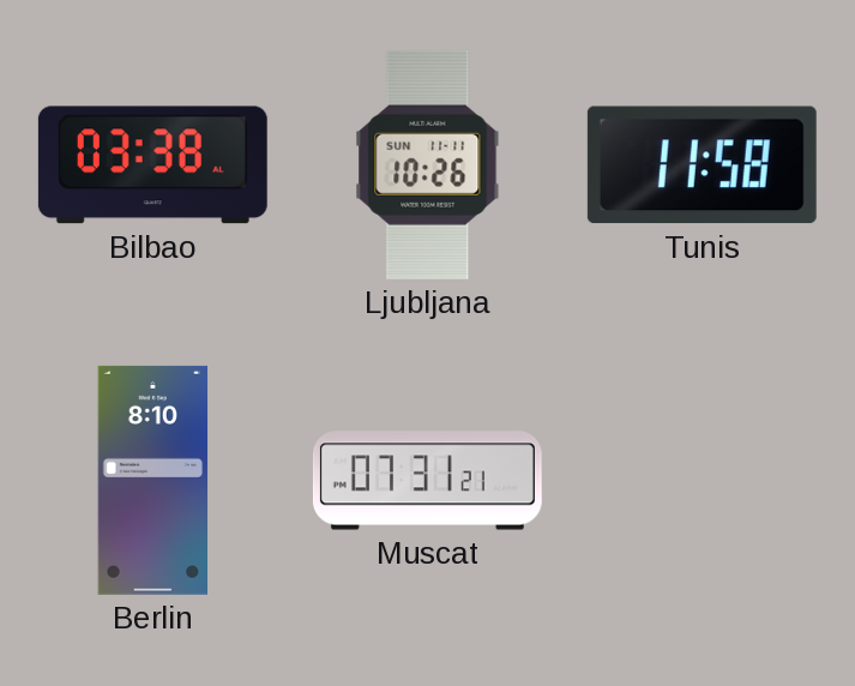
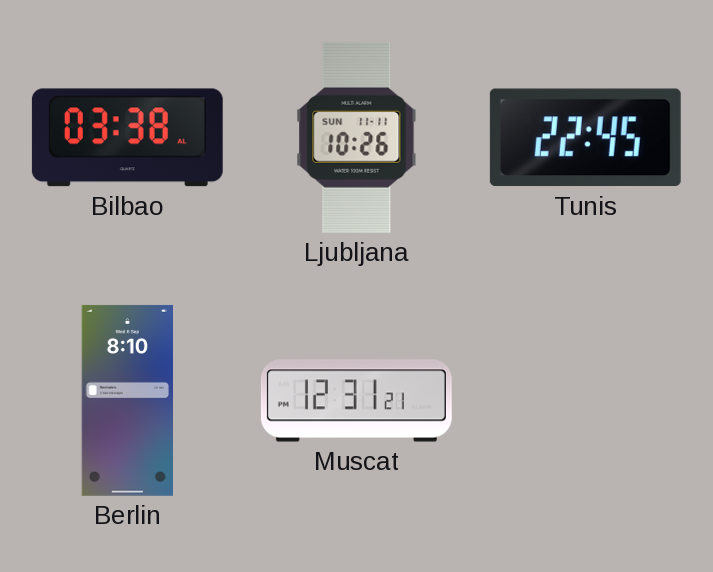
Tunis: 11:58 -> 22:45 (585, 138)
Muscat: 07:31 -> 12:31 (356, 401)
